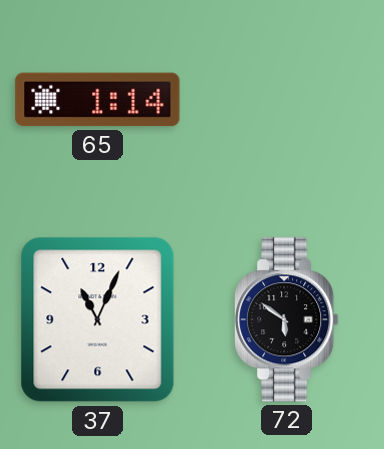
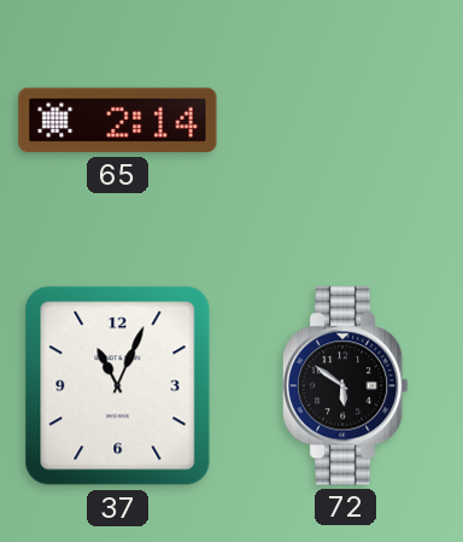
65: 1:14 -> 2:14 (118, 121)
